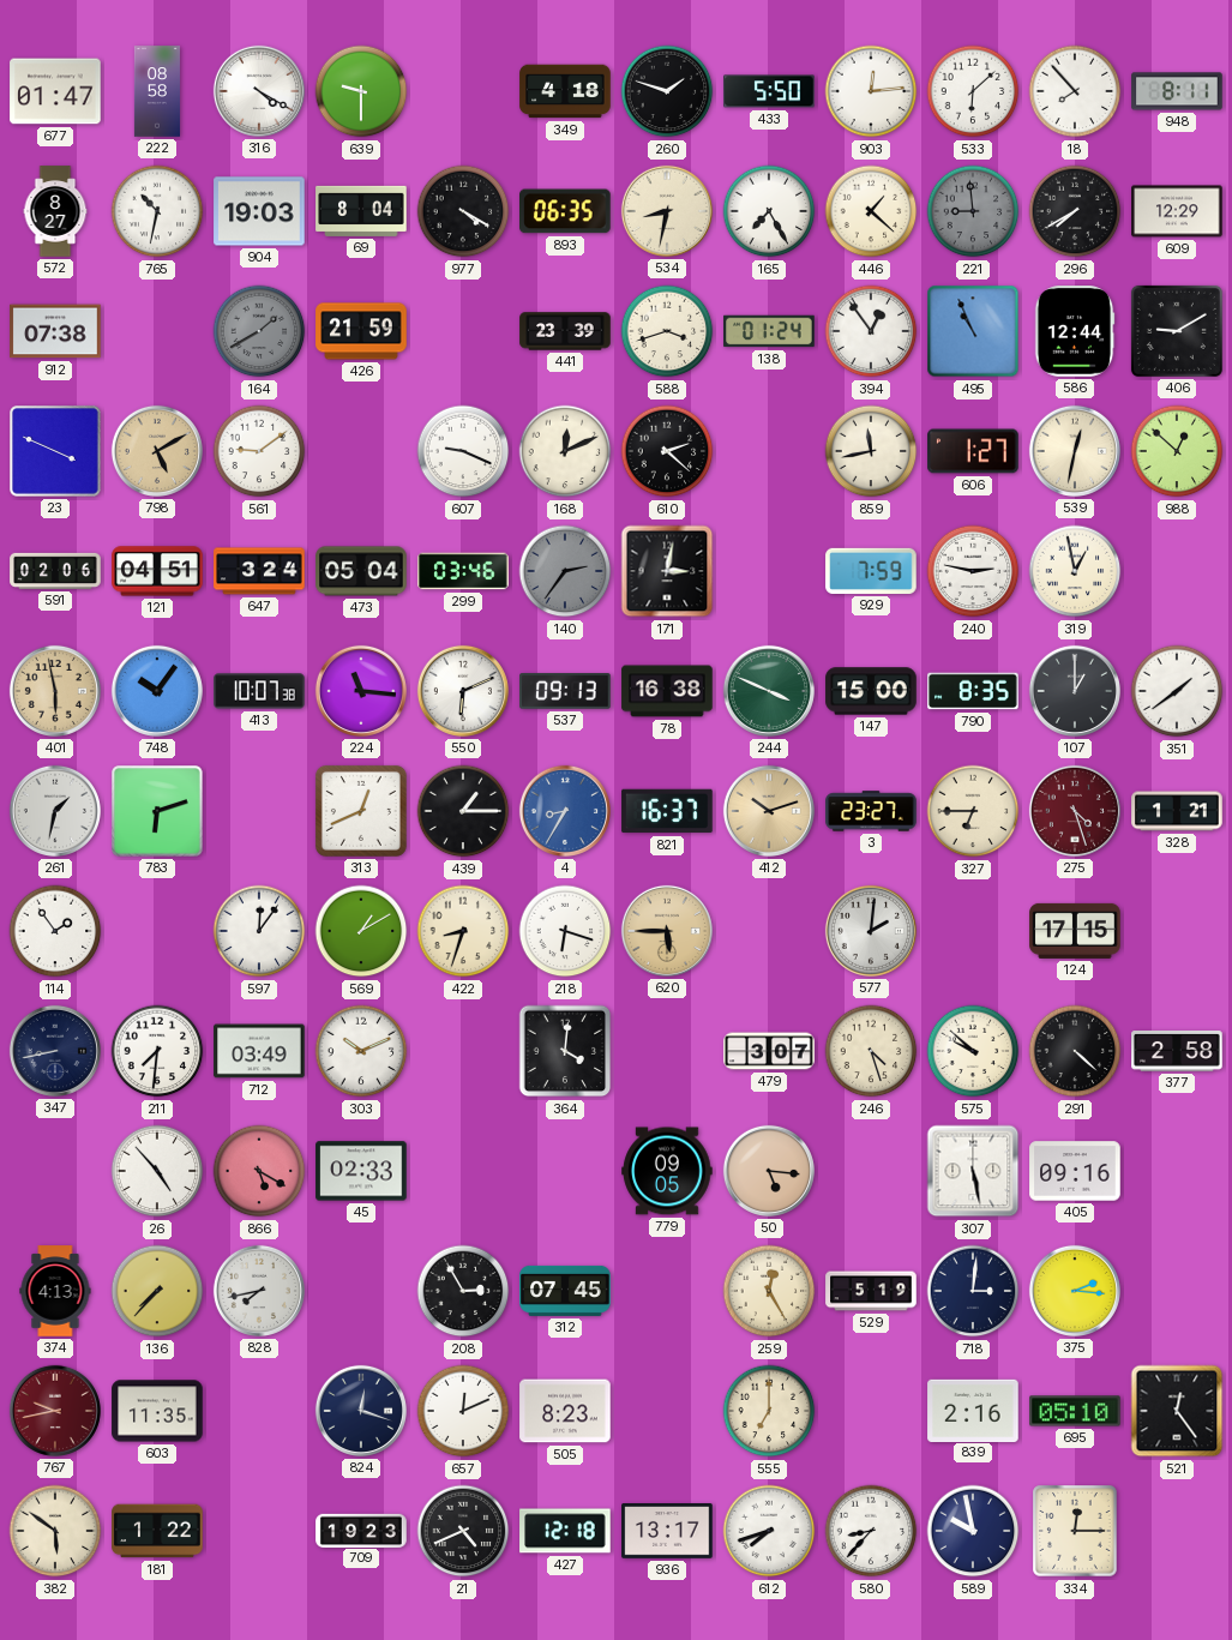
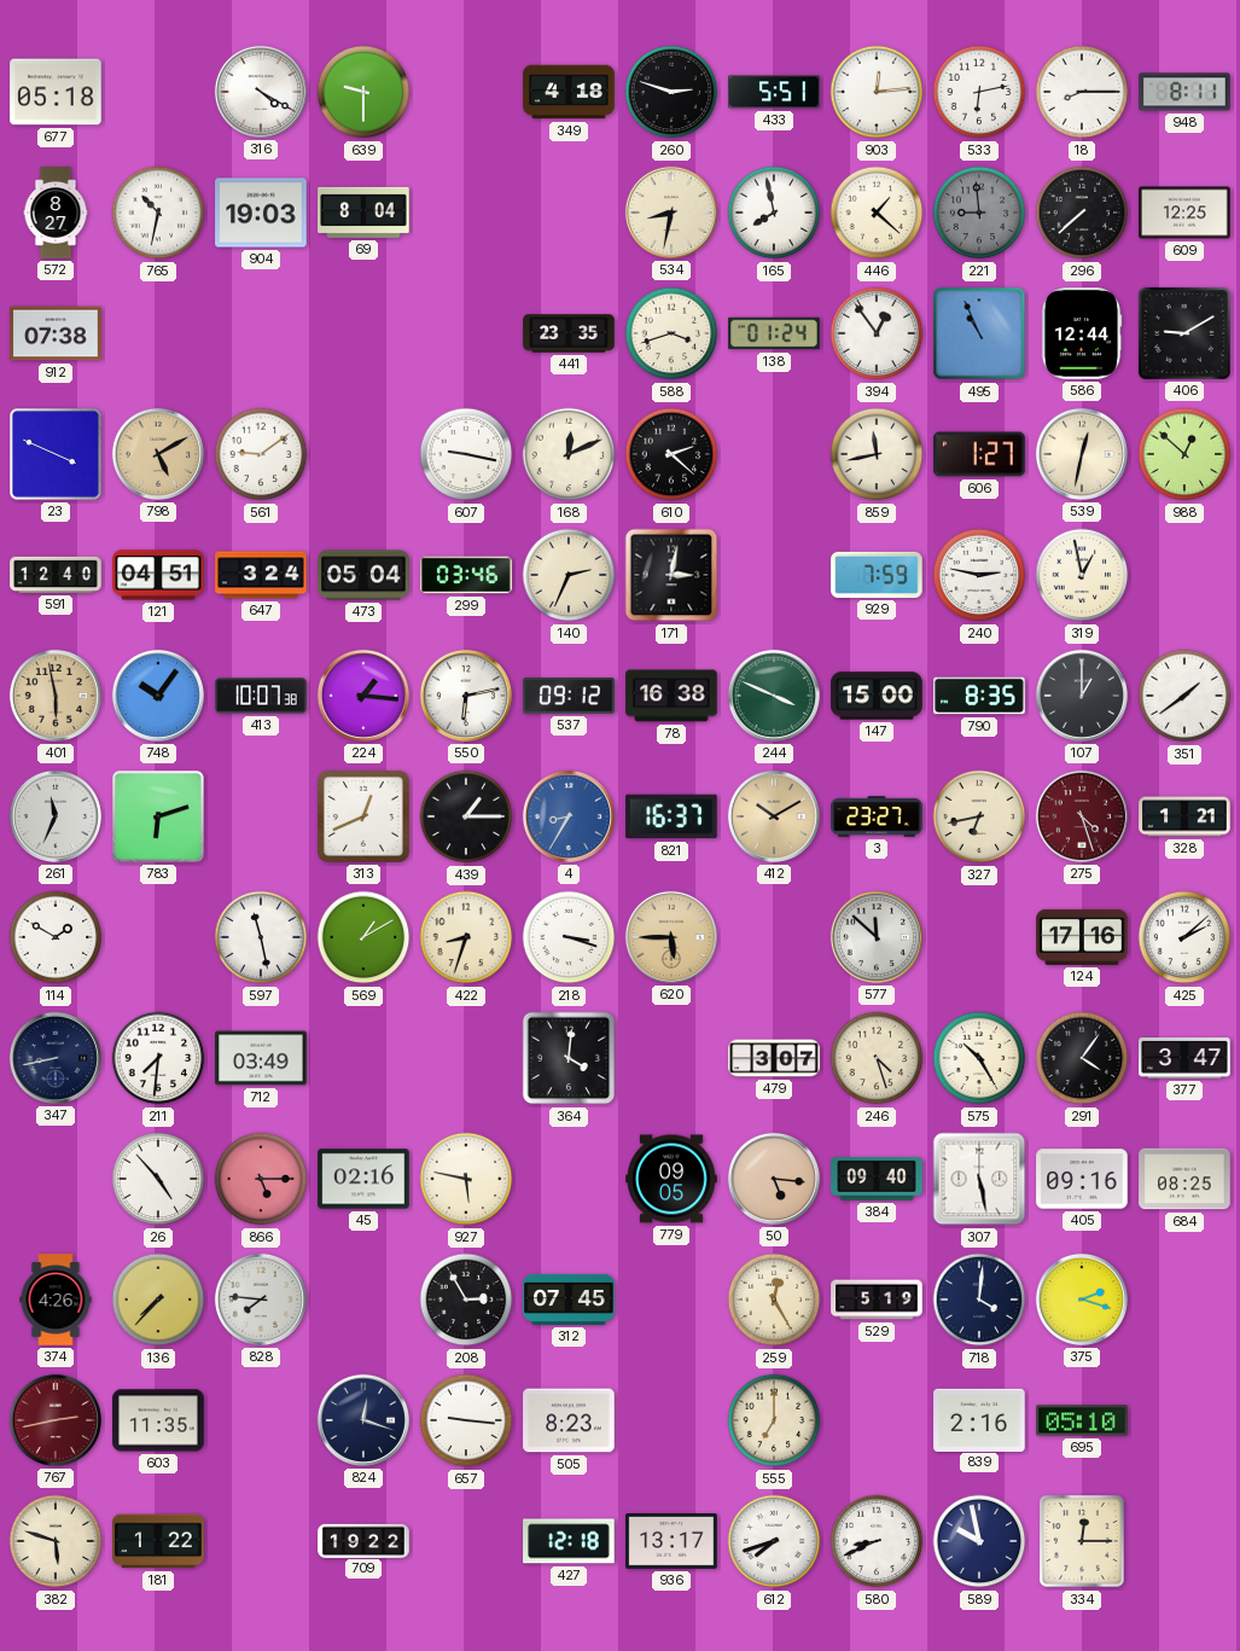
677: 01:47 -> 05:18 (56, 92)
222: 08:58 -> none (157, 91)
260: 1:48 -> 2:48 (671, 92)
433: 5:50 -> 5:51 (774, 92)
533: 6:08 -> 6:13 (979, 92)
18: 7:53 -> 8:15 (1082, 92)
977: 4:20 -> none (463, 211)
893: 06:35 -> none (565, 211)
165: 7:25 -> 7:58 (774, 213)
296: 7:40 -> 7:38 (1082, 213)
609: 12:29 -> 12:25 (1184, 213)
164: 1:40 -> none (259, 331)
426: 21:59 -> none (361, 331)
441: 23:39 -> 23:35 (569, 333)
607: 9:19 -> 9:17 (466, 454)
591: 02:06 -> 12:40 (56, 575)
140: 2:36 -> 2:34 (569, 575)
140 dial: grey -> cream (569, 575)
224: 11:16 -> 1:16 (363, 696)
550: 6:11 -> 6:13 (466, 696)
537: 09:13 -> 09:12 (569, 696)
261: 1:32 -> 11:34 (56, 816)
412: 10:12 -> 10:10 (774, 816)
327: 6:45 -> 6:43 (979, 816)
114: 1:54 -> 1:50 (56, 937)
597: 12:06 -> 11:28 (261, 937)
218: 6:18 -> 3:18 (569, 937)
577: 2:01 -> 11:52 (877, 937)
124: 17:15 -> 17:16 (1082, 937)
425: none -> 2:08 (1184, 937)
303: 10:11 -> none (361, 1051)
575: 9:52 -> 10:25 (979, 1058)
291: 4:22 -> 4:06 (1082, 1058)
377: 2:58 -> 3:47 (1184, 1059)
866: 5:20 -> 5:15 (261, 1179)
45: 02:33 -> 02:16 (363, 1179)
927: none -> 5:47 (466, 1179)
384: none -> 09:40 (877, 1179)
684: none -> 08:25 (1184, 1179)
374: 4:13 -> 4:26 (56, 1300)
828: 7:43 -> 7:46 (261, 1300)
718: 3:01 -> 4:01 (979, 1300)
375: 2:16 -> 2:18 (1082, 1300)
767: 9:43 -> 2:43 (56, 1420)
657: 12:11 -> 9:16 (466, 1420)
521: 12:24 -> none (1177, 1411)
382: 5:51 -> 5:48 (56, 1541)
709: 19:23 -> 19:22 (363, 1540)
21: 4:41 -> none (463, 1531)
580: 8:37 -> 8:41 (877, 1541)
